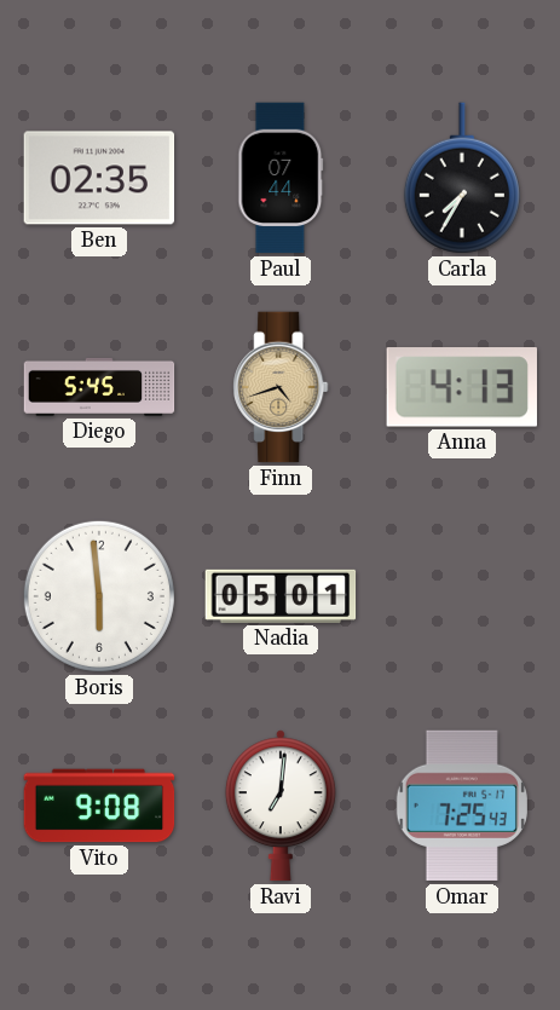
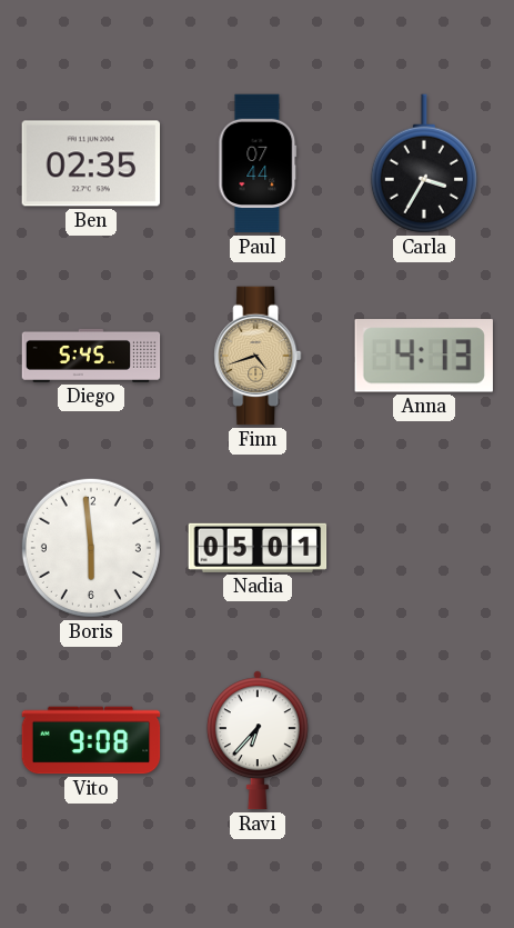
Carla: 7:35 -> 3:35 (424, 163)
Ravi: 7:01 -> 6:37 (258, 740)
Omar: 7:25 -> none (462, 806)
